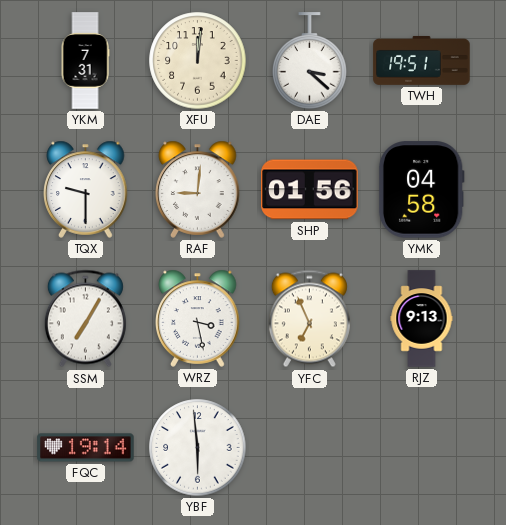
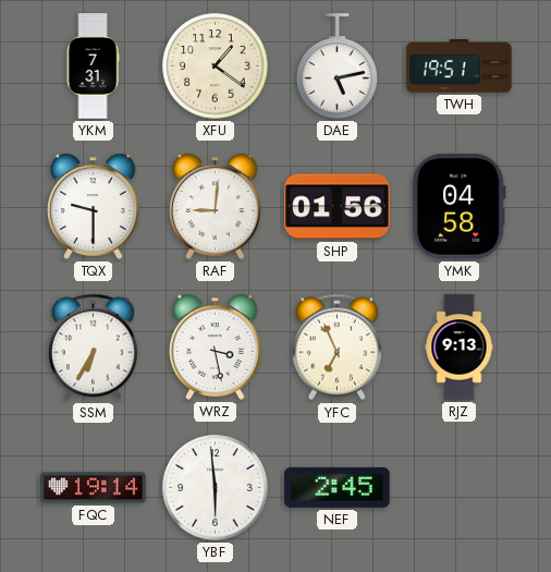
XFU: 12:01 -> 1:21 (216, 66)
DAE: 3:22 -> 5:13 (338, 66)
SSM: 7:05 -> 6:35 (93, 348)
NEF: none -> 2:45 (338, 487)
